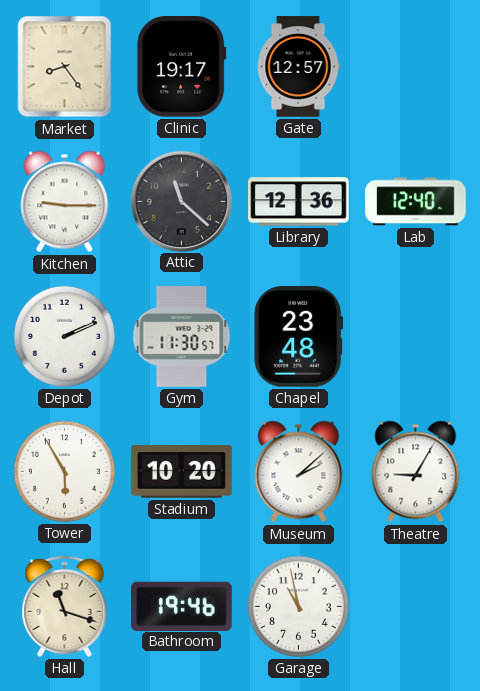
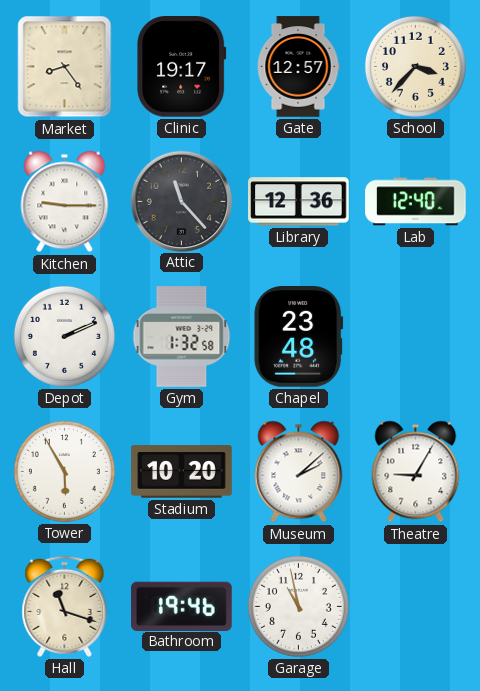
School: none -> 3:37 (415, 66)
Attic: 11:22 -> 11:23 (181, 201)
Gym: 11:30 -> 1:32 (182, 337)
